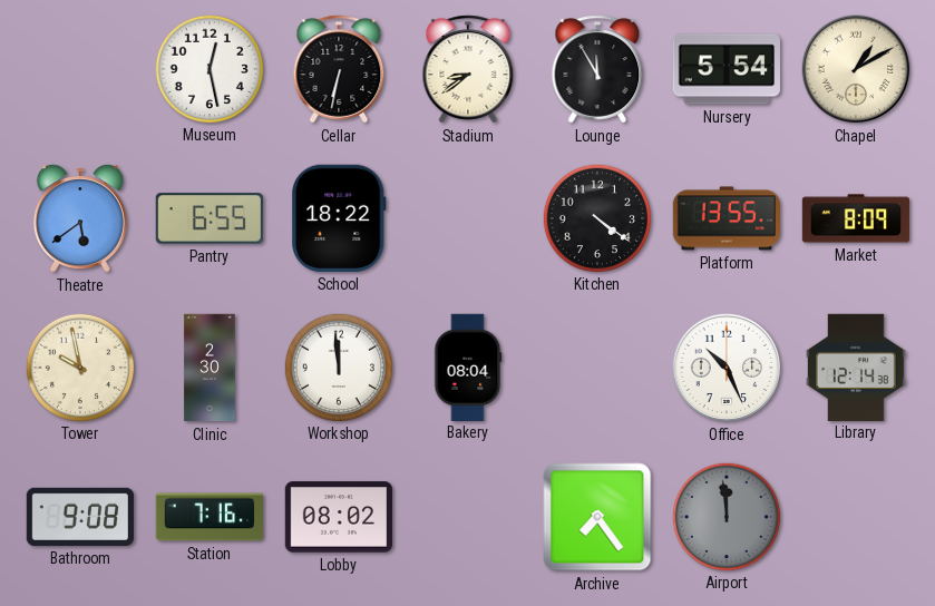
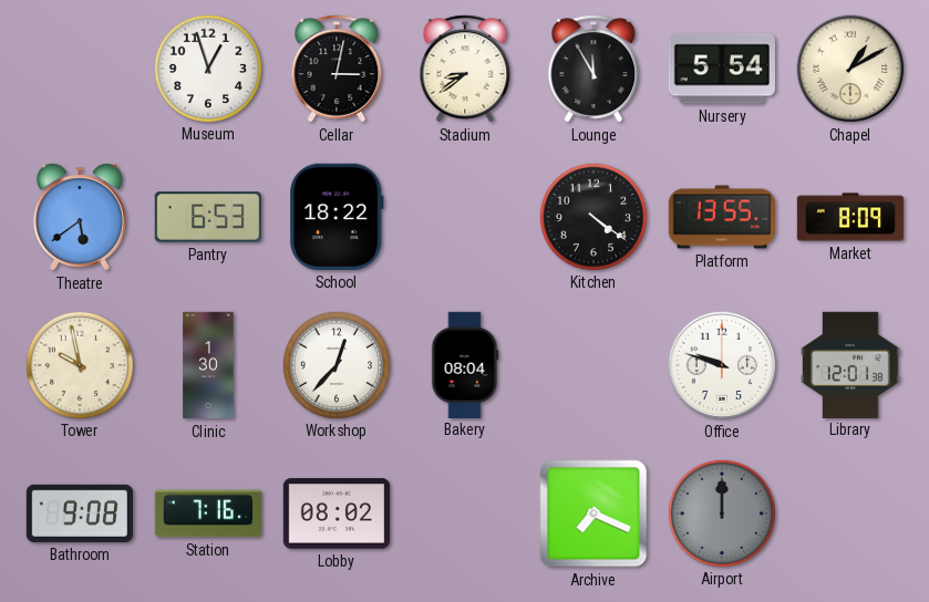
Museum: 12:28 -> 12:57 (207, 68)
Cellar: 6:32 -> 3:02 (337, 69)
Pantry: 6:55 -> 6:53 (208, 217)
Clinic: 2:30 -> 1:30 (208, 365)
Workshop: 11:59 -> 12:37 (336, 364)
Office: 10:26 -> 9:48 (722, 365)
Library: 12:14 -> 12:01 (851, 364)
Archive: 7:24 -> 7:19 (593, 513)
Airport: 11:59 -> 12:00 (721, 512)
